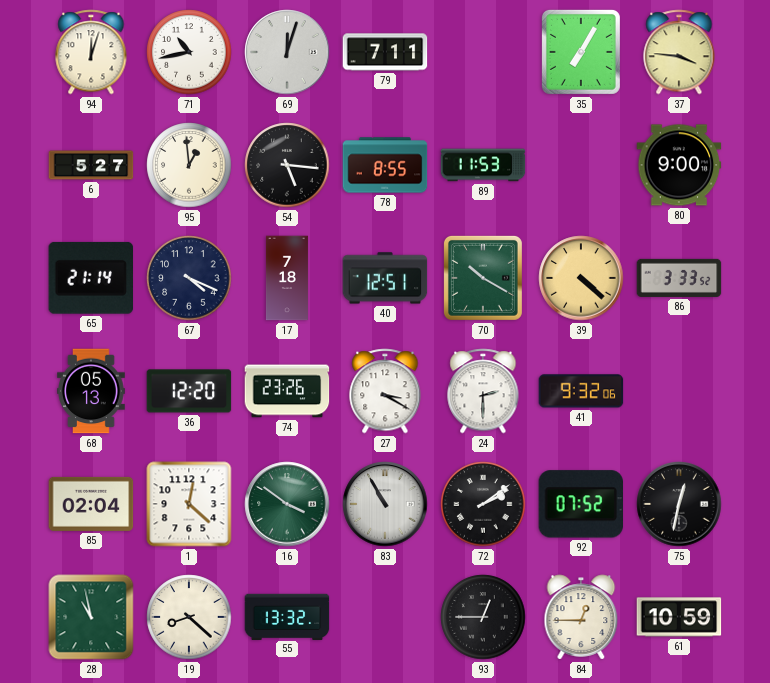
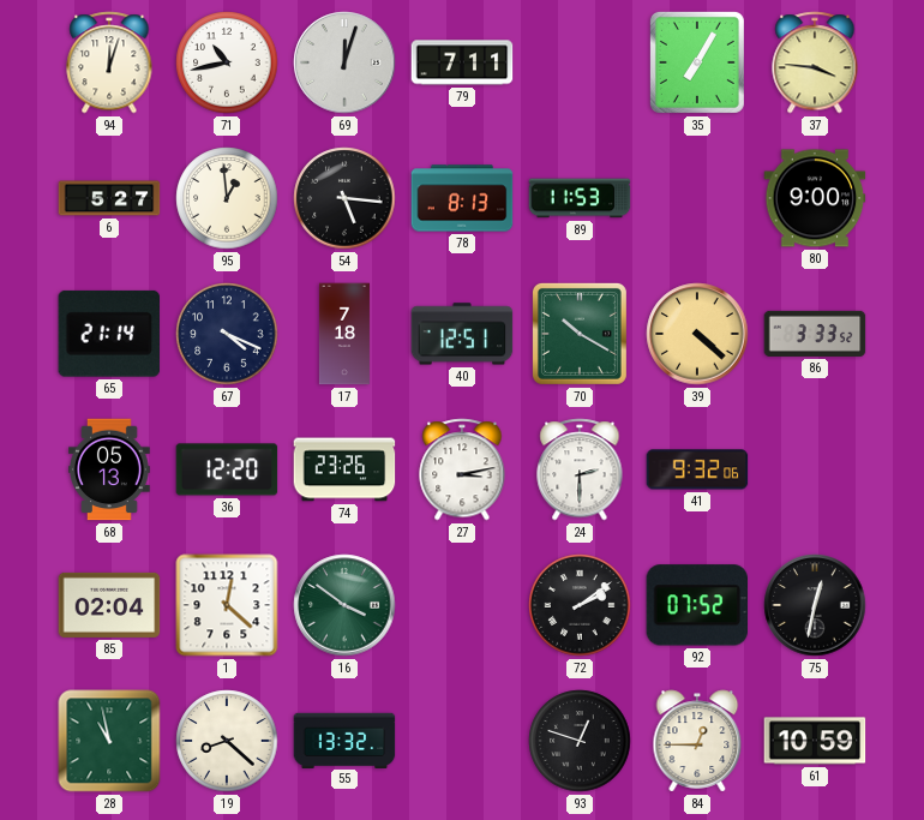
78: 8:55 -> 8:13 (462, 198)
27: 3:20 -> 3:13 (462, 469)
83: 10:55 -> none (385, 504)
93: 12:45 -> 12:48 (580, 741)
